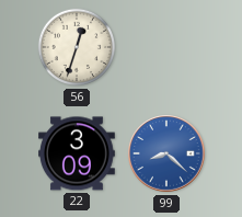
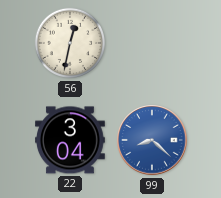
56: 12:33 -> 12:32 (70, 43)
22: 3:09 -> 3:04 (71, 140)
